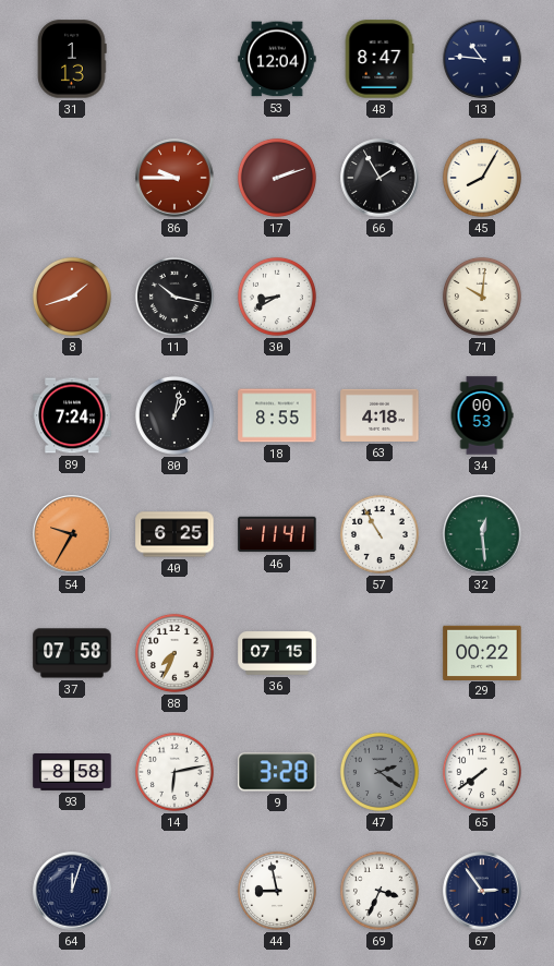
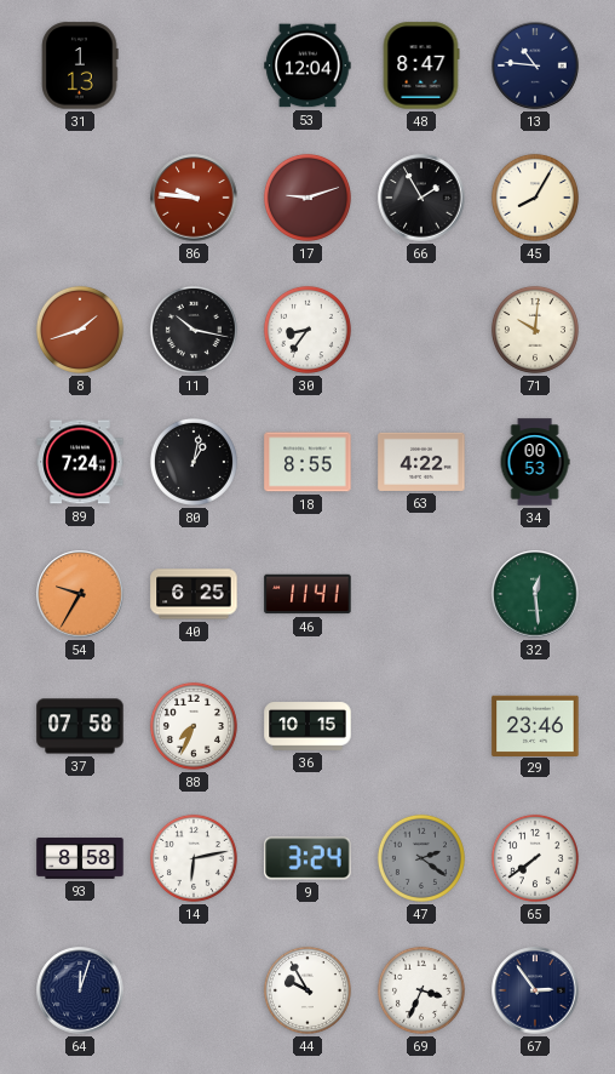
86: 9:45 -> 9:46 (194, 198)
17: 2:12 -> 9:12 (307, 198)
30: 8:40 -> 8:36 (307, 330)
63: 4:18 -> 4:22 (421, 462)
57: 10:55 -> none (380, 534)
36: 07:15 -> 10:15 (307, 726)
29: 00:22 -> 23:46 (535, 725)
9: 3:28 -> 3:24 (307, 858)
44: 8:58 -> 9:55 (307, 990)
